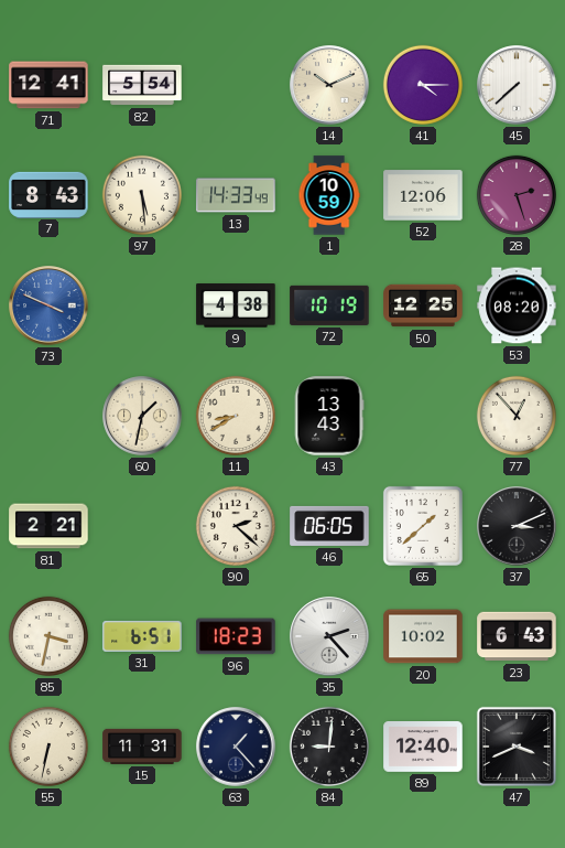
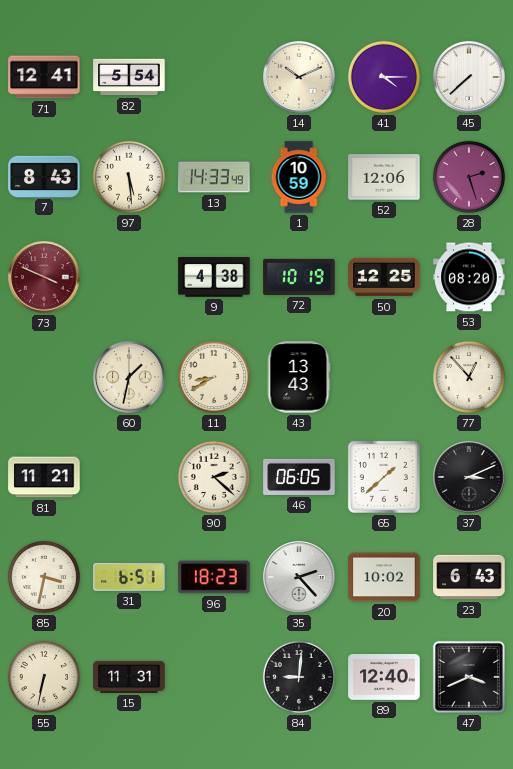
73 dial: blue -> burgundy (44, 277)
81: 2:21 -> 11:21 (44, 477)
63: 1:23 -> none (236, 747)
